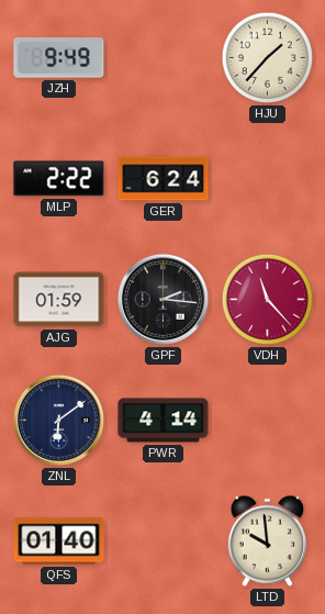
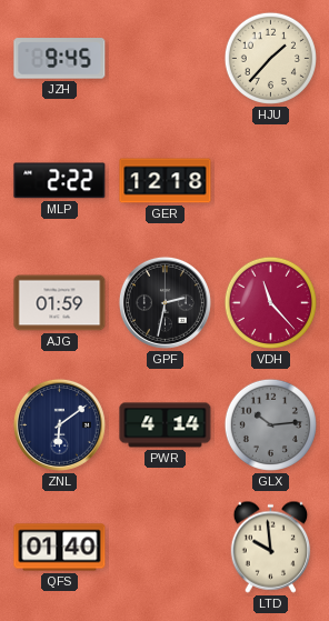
JZH: 9:49 -> 9:45 (60, 59)
GER: 6:24 -> 12:18 (166, 181)
GPF: 2:16 -> 2:32 (164, 302)
GLX: none -> 10:14 (270, 424)
